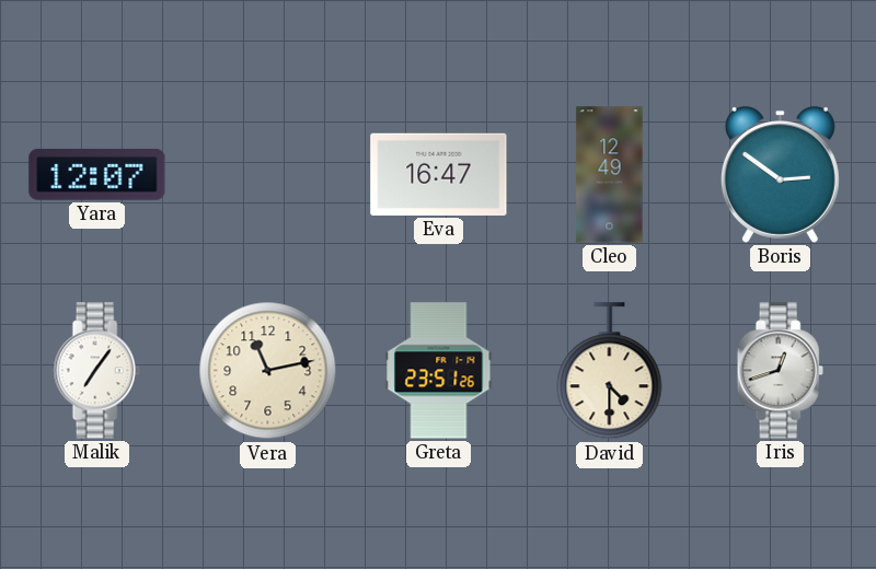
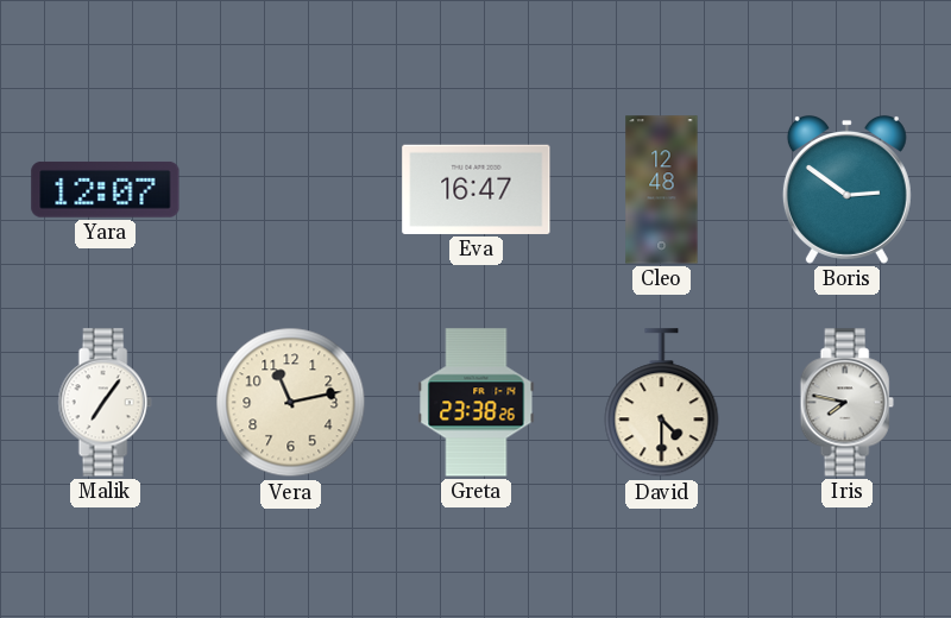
Cleo: 12:49 -> 12:48 (662, 190)
Greta: 23:51 -> 23:38 (477, 403)
Iris: 12:42 -> 7:47 (846, 403)
